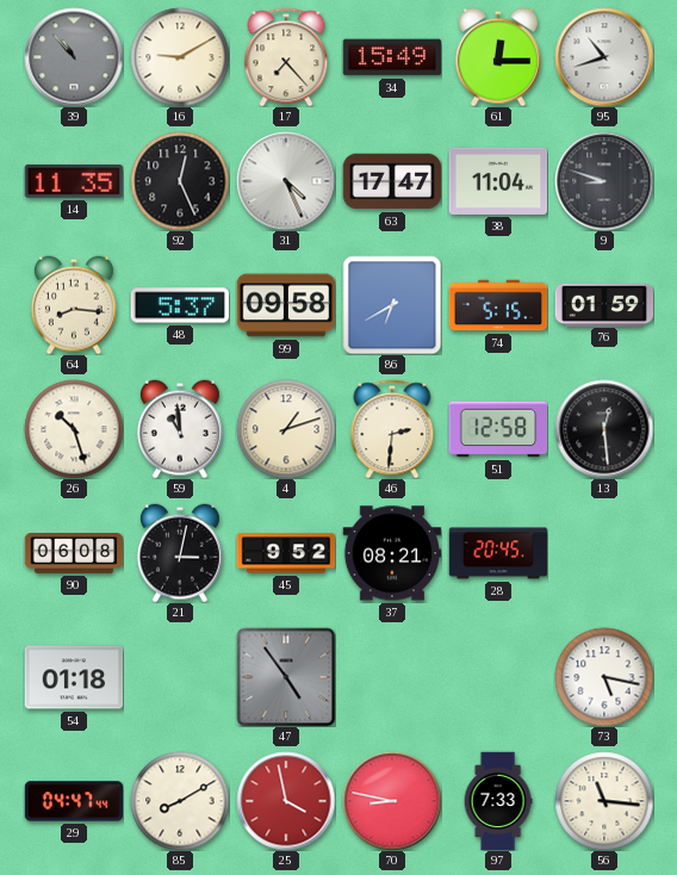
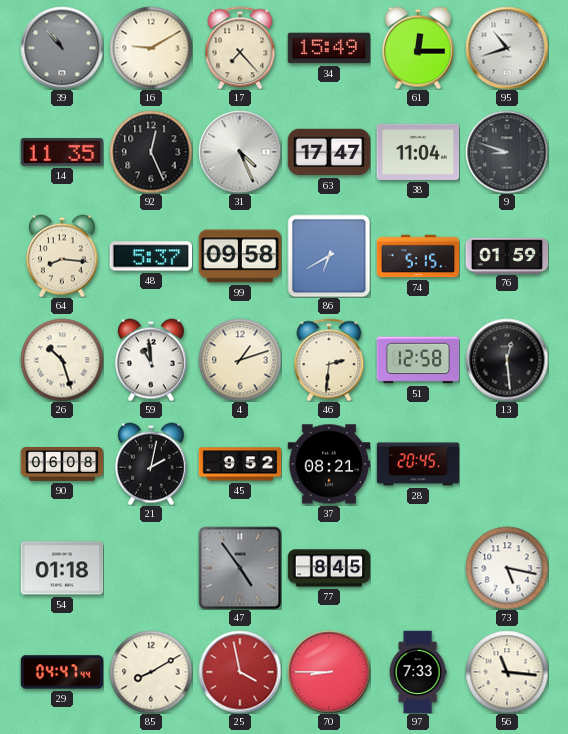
21: 3:02 -> 2:02 (151, 464)
77: none -> 8:45 (329, 568)
70: 8:47 -> 8:45 (329, 672)
